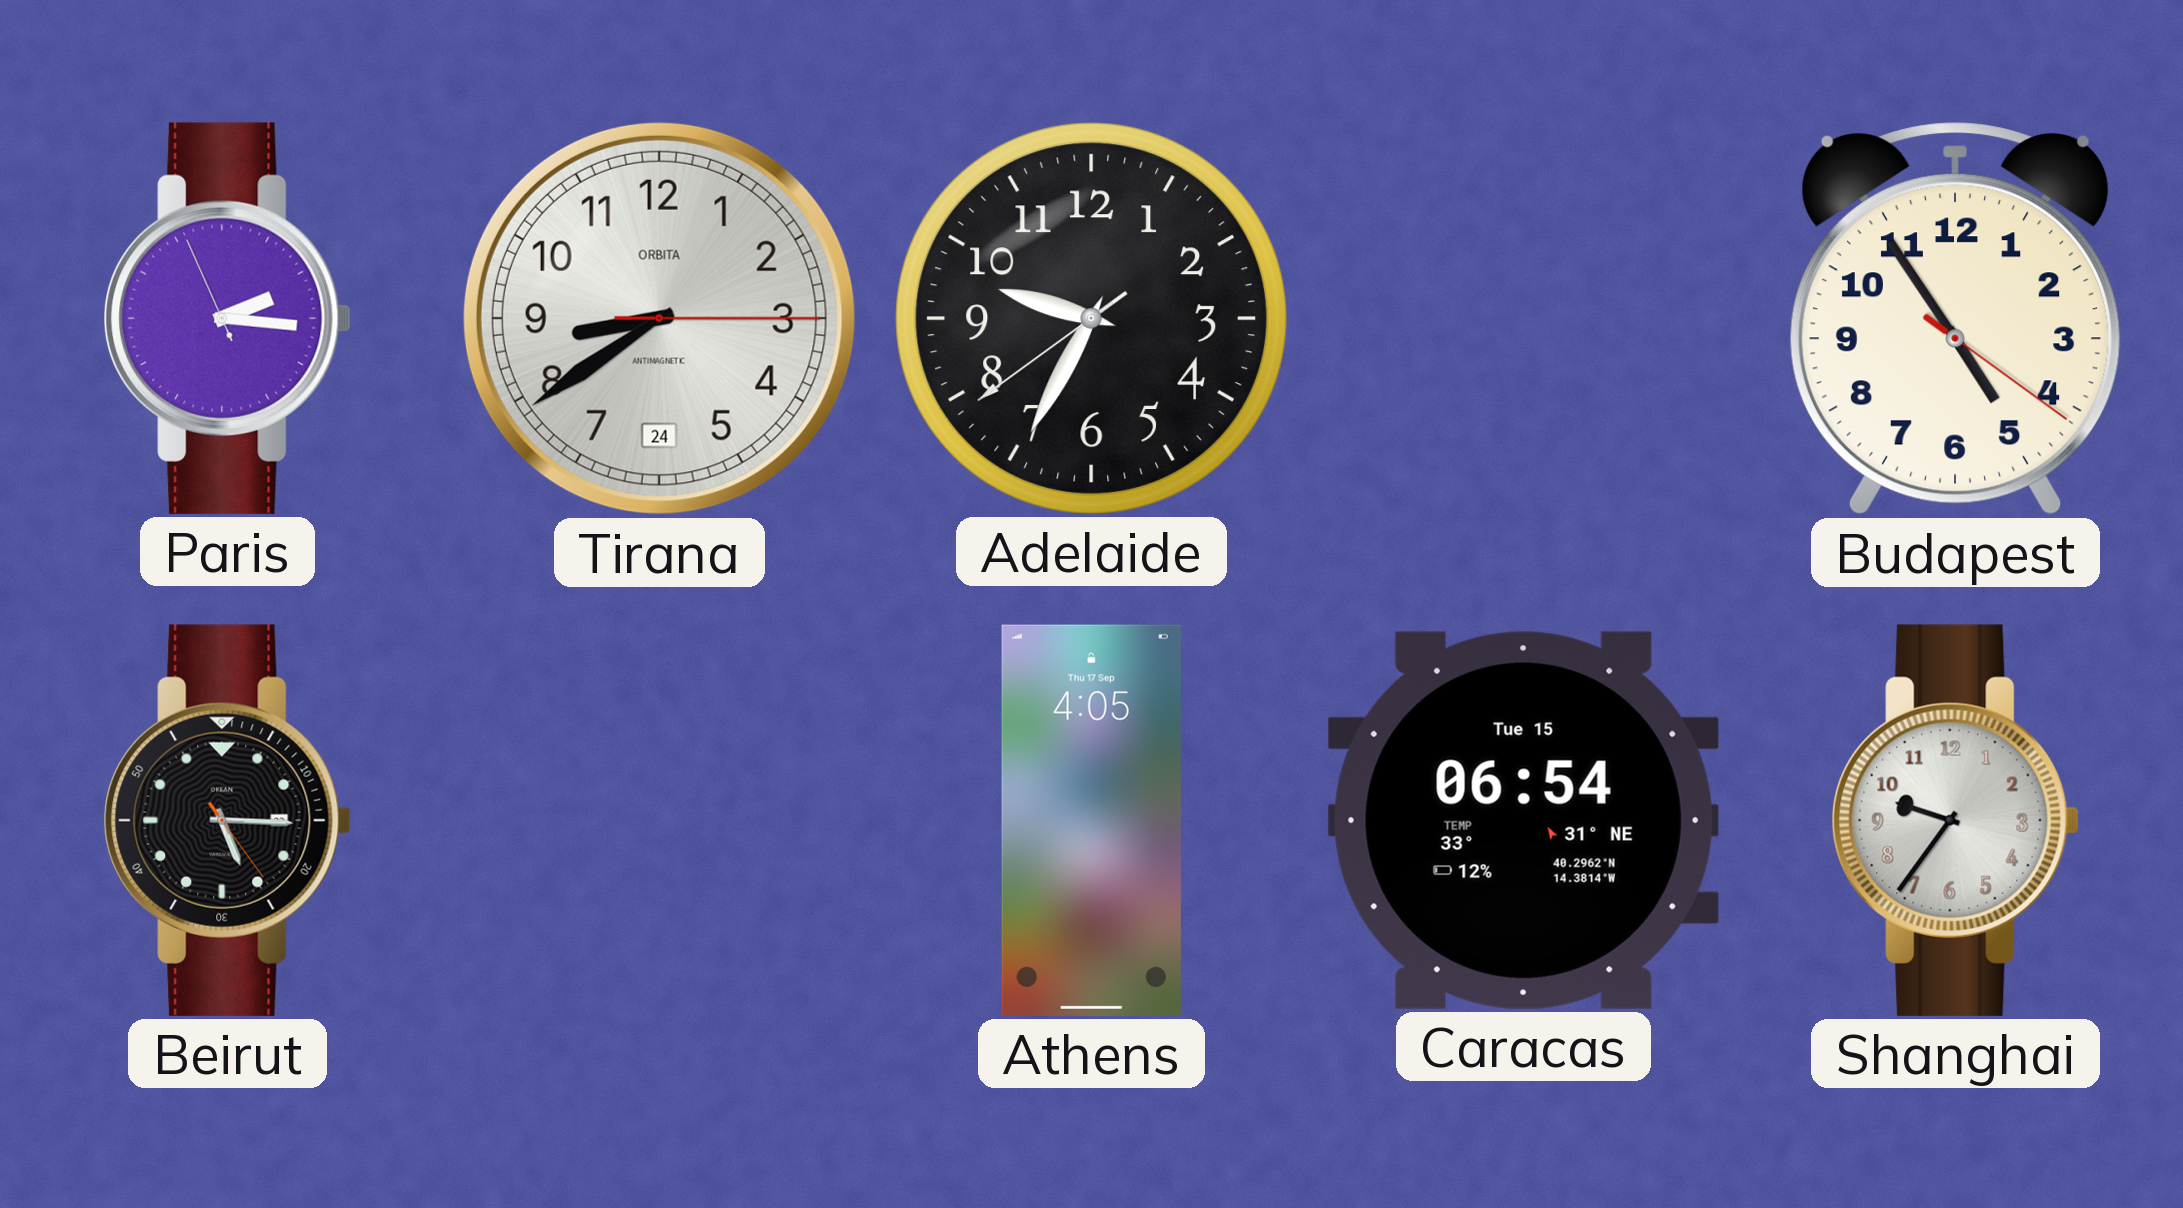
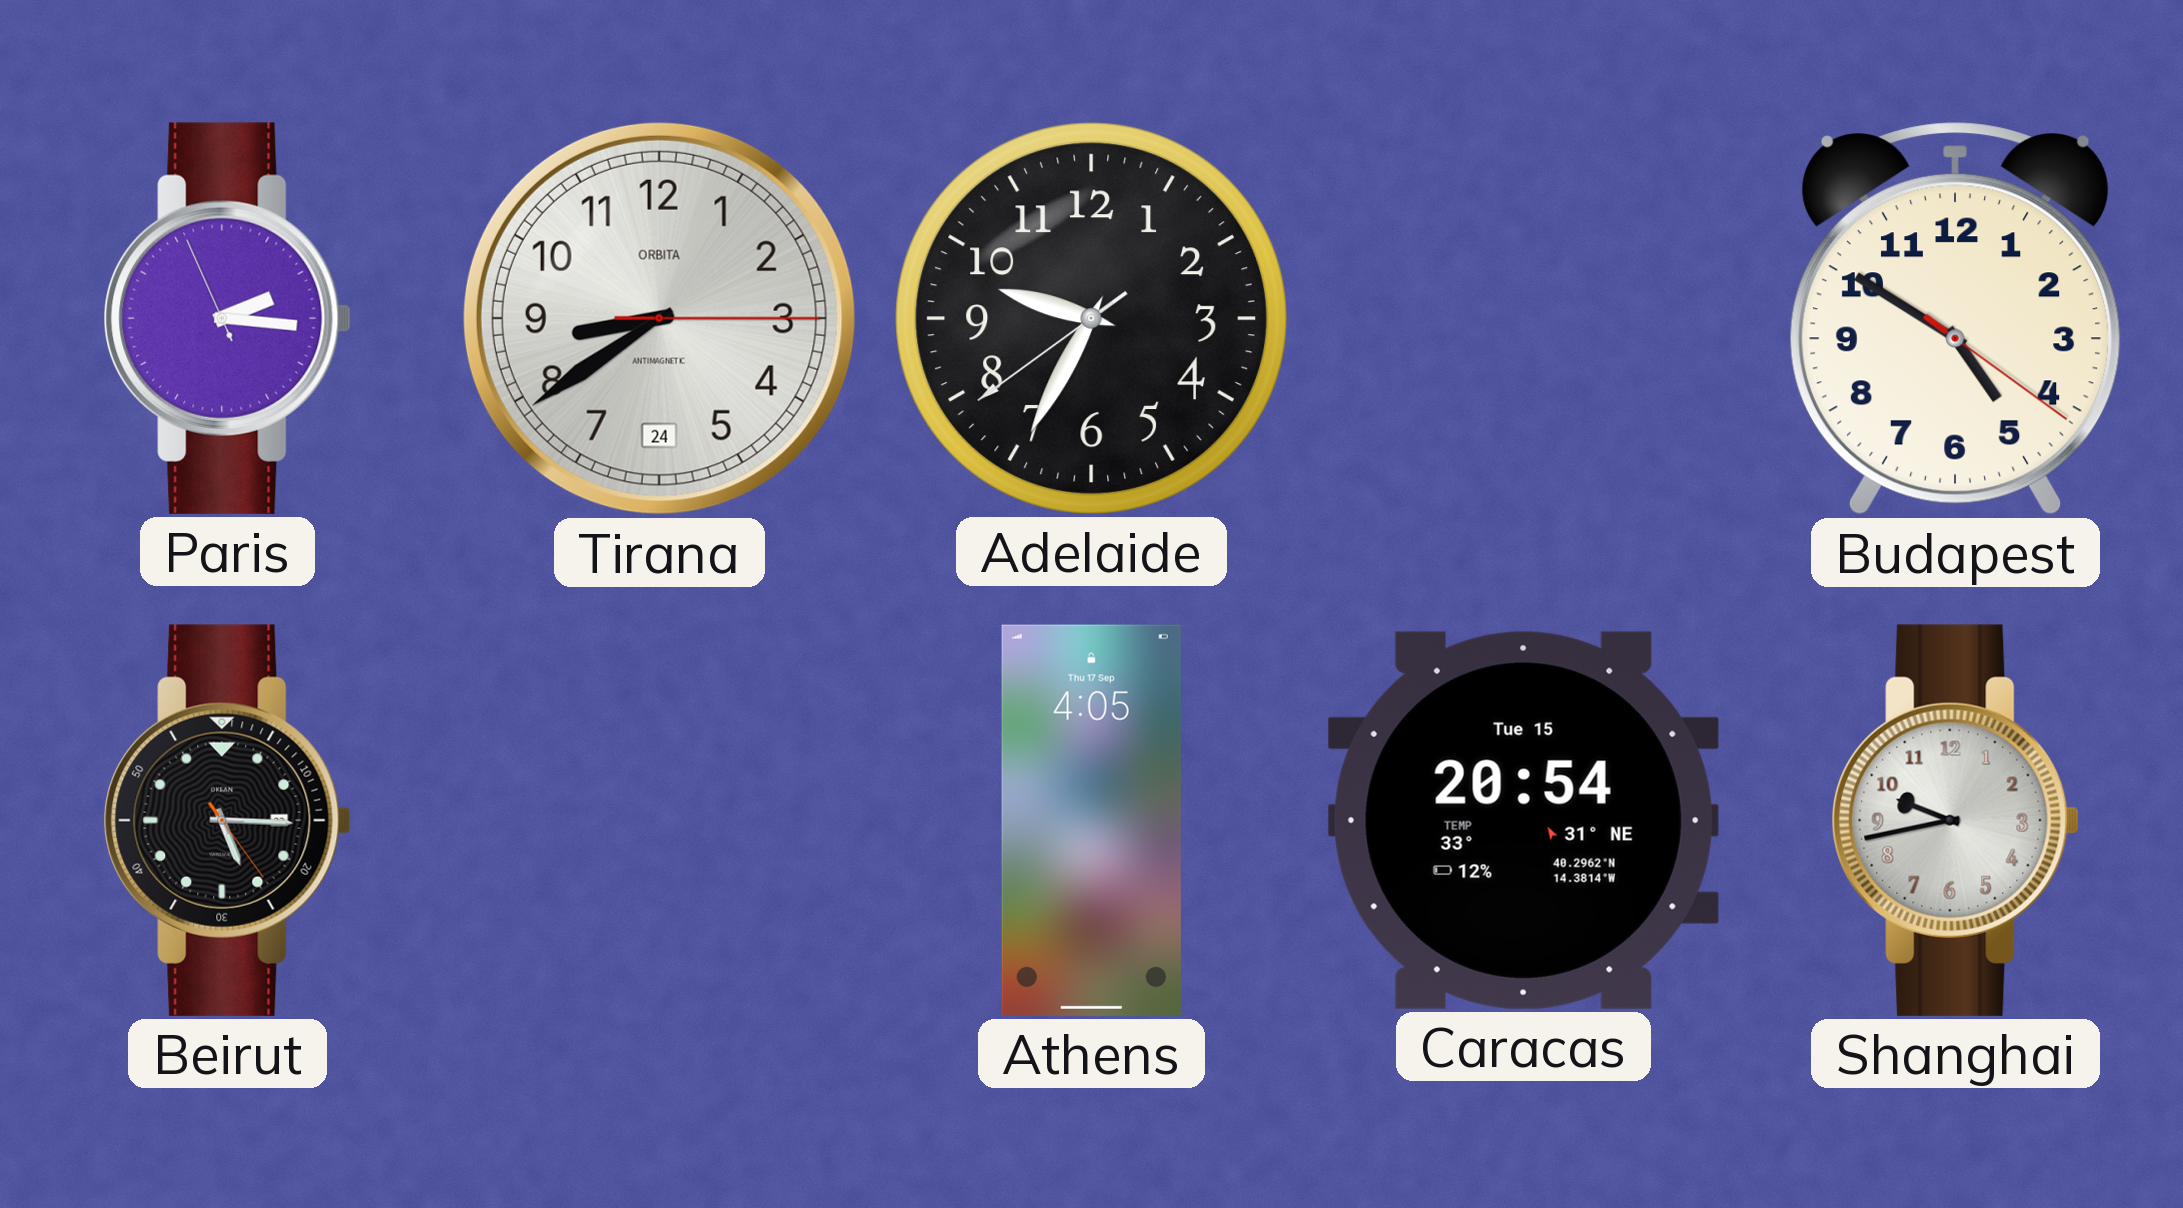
Budapest: 4:54 -> 4:50 (1955, 319)
Caracas: 06:54 -> 20:54 (1523, 820)
Shanghai: 9:36 -> 9:43 (1955, 820)
